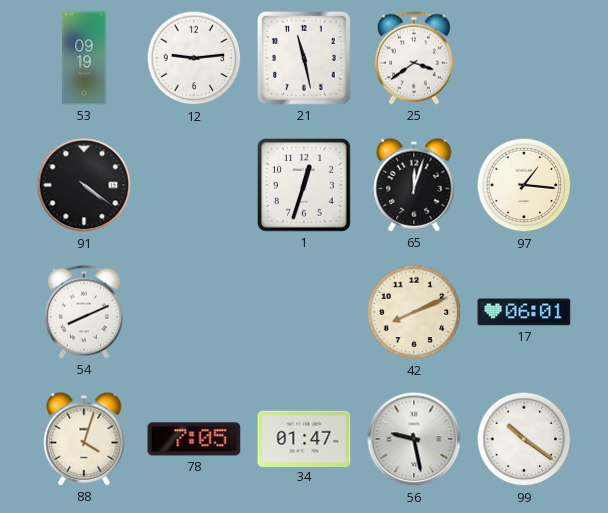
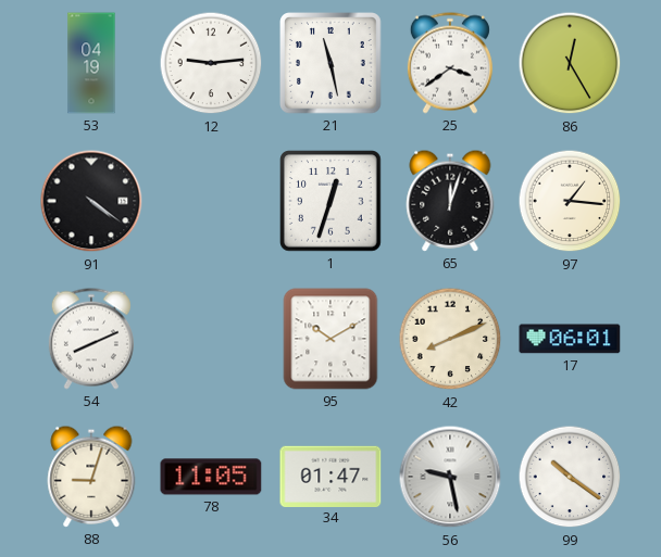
53: 09:19 -> 04:19 (91, 63)
86: none -> 12:25 (570, 63)
95: none -> 10:10 (330, 339)
88: 4:03 -> 9:03 (91, 477)
78: 7:05 -> 11:05 (211, 477)
